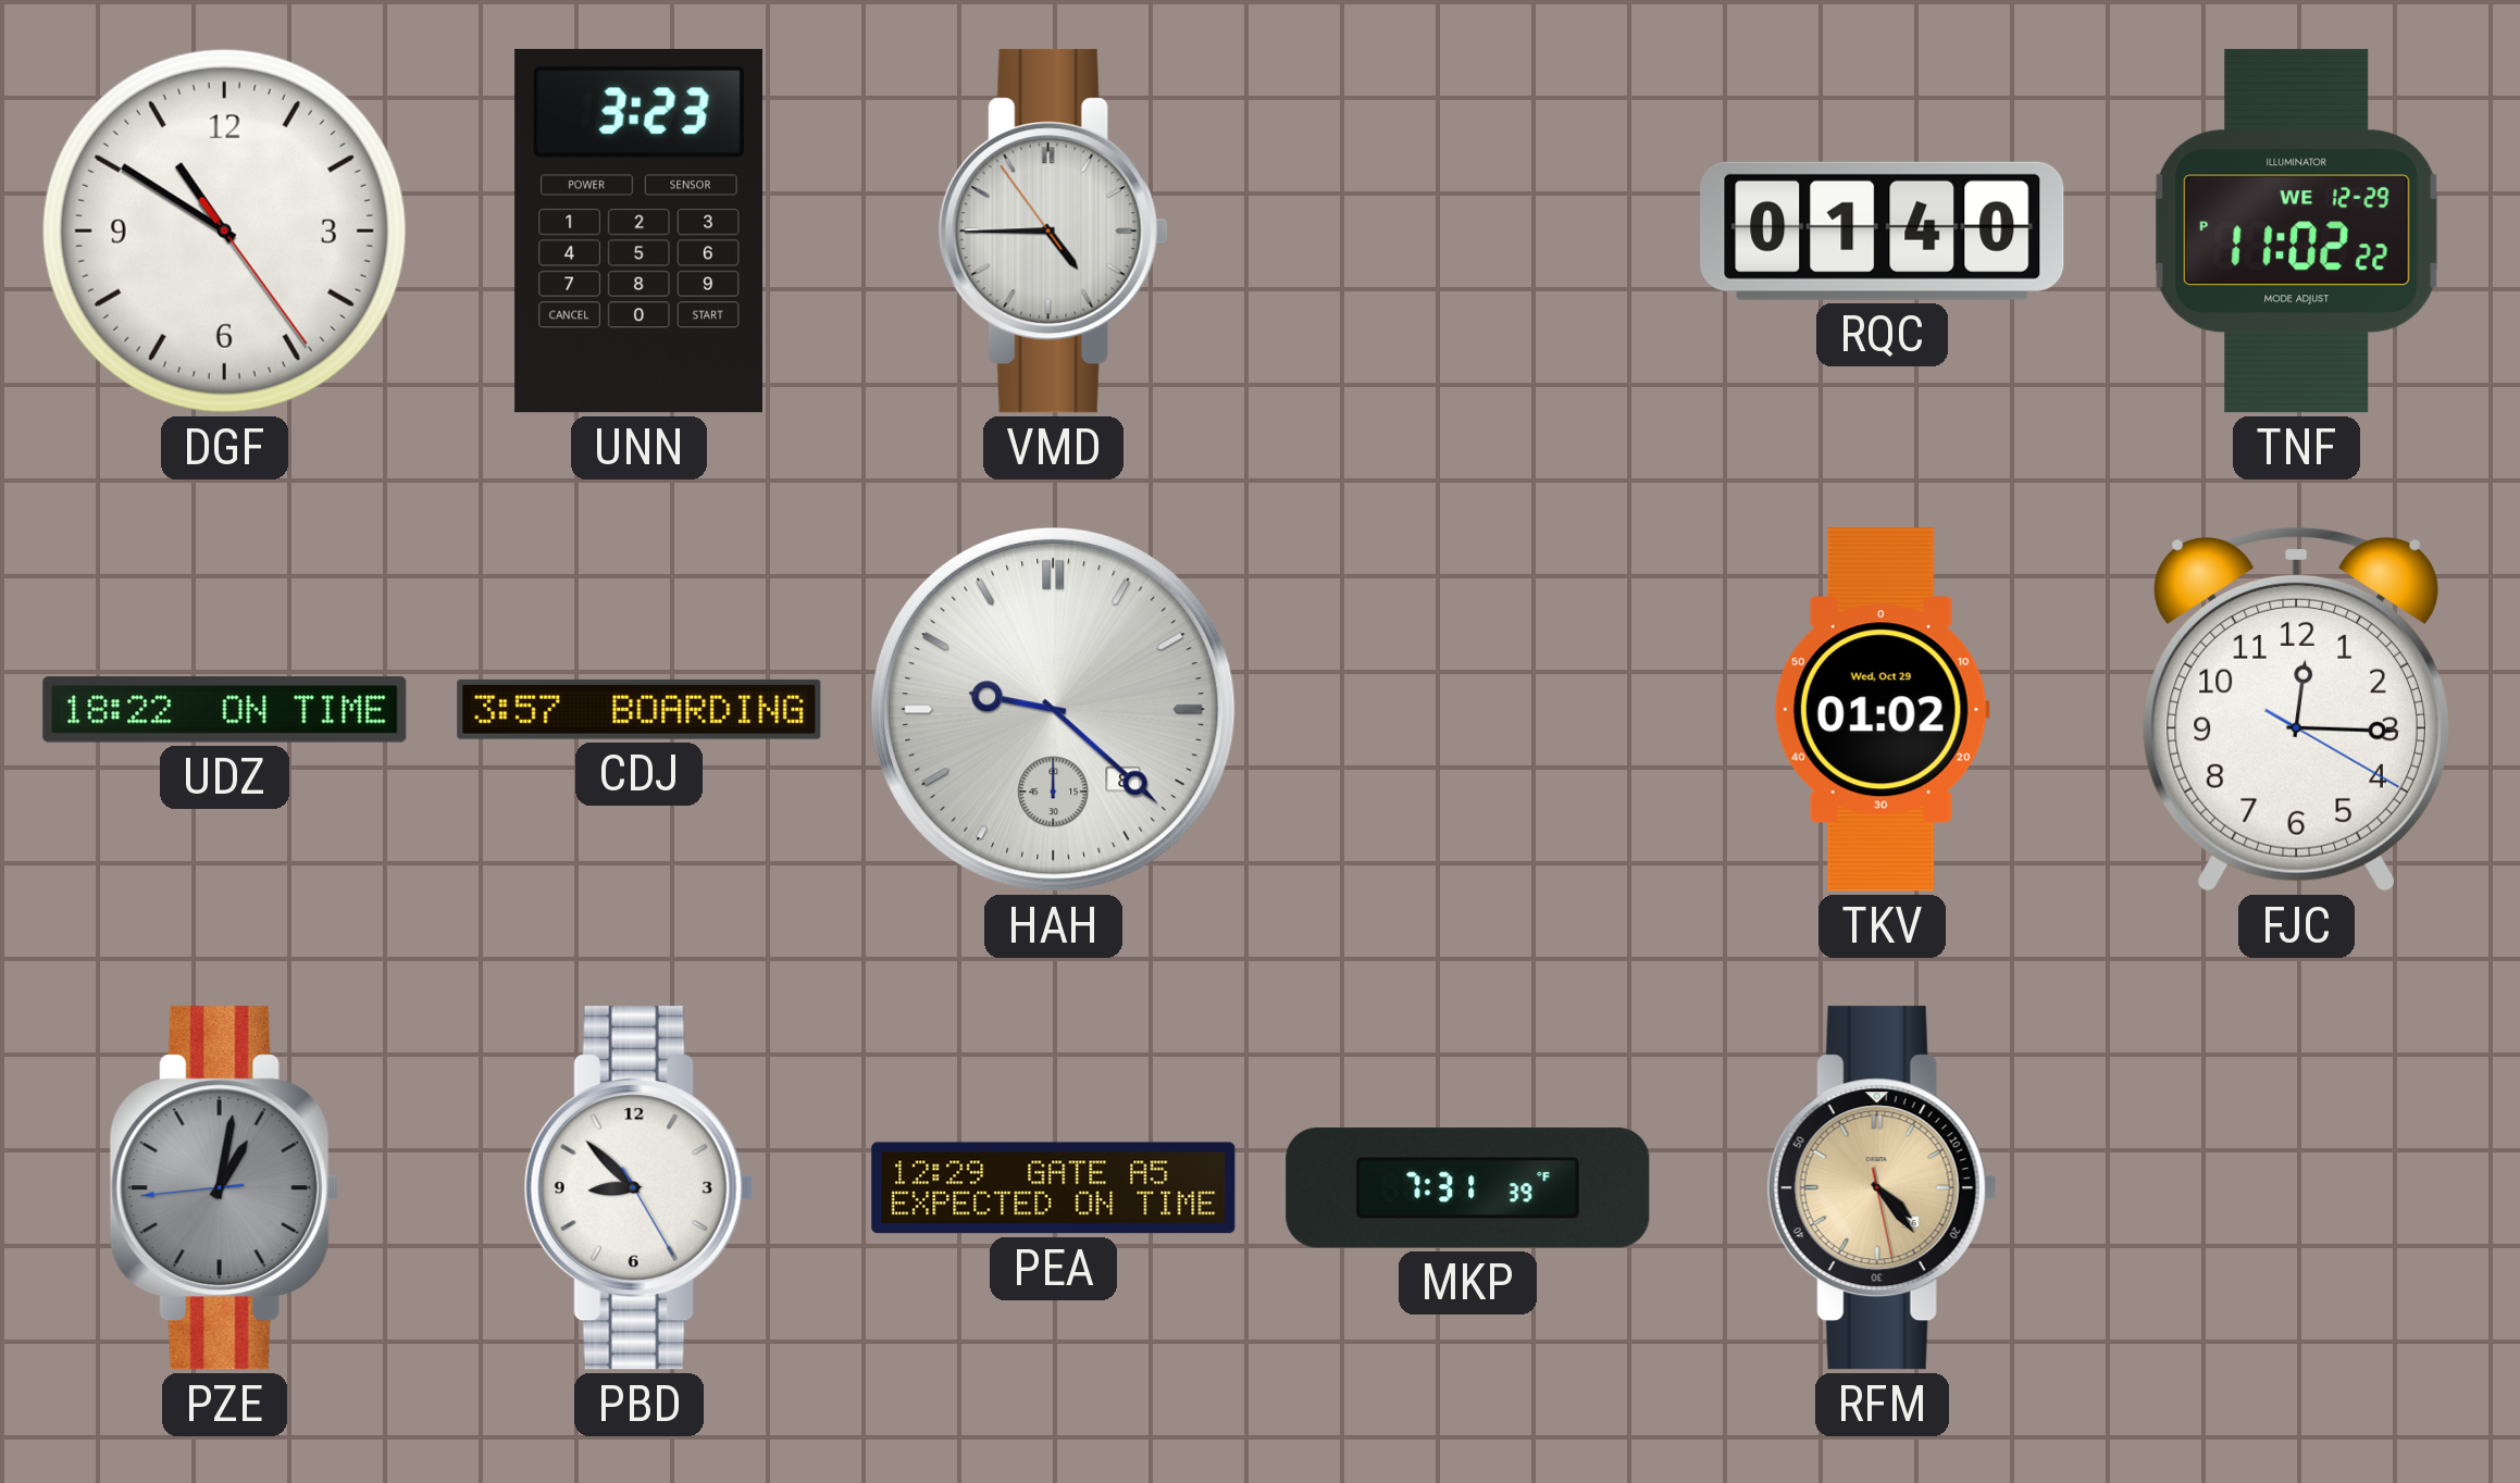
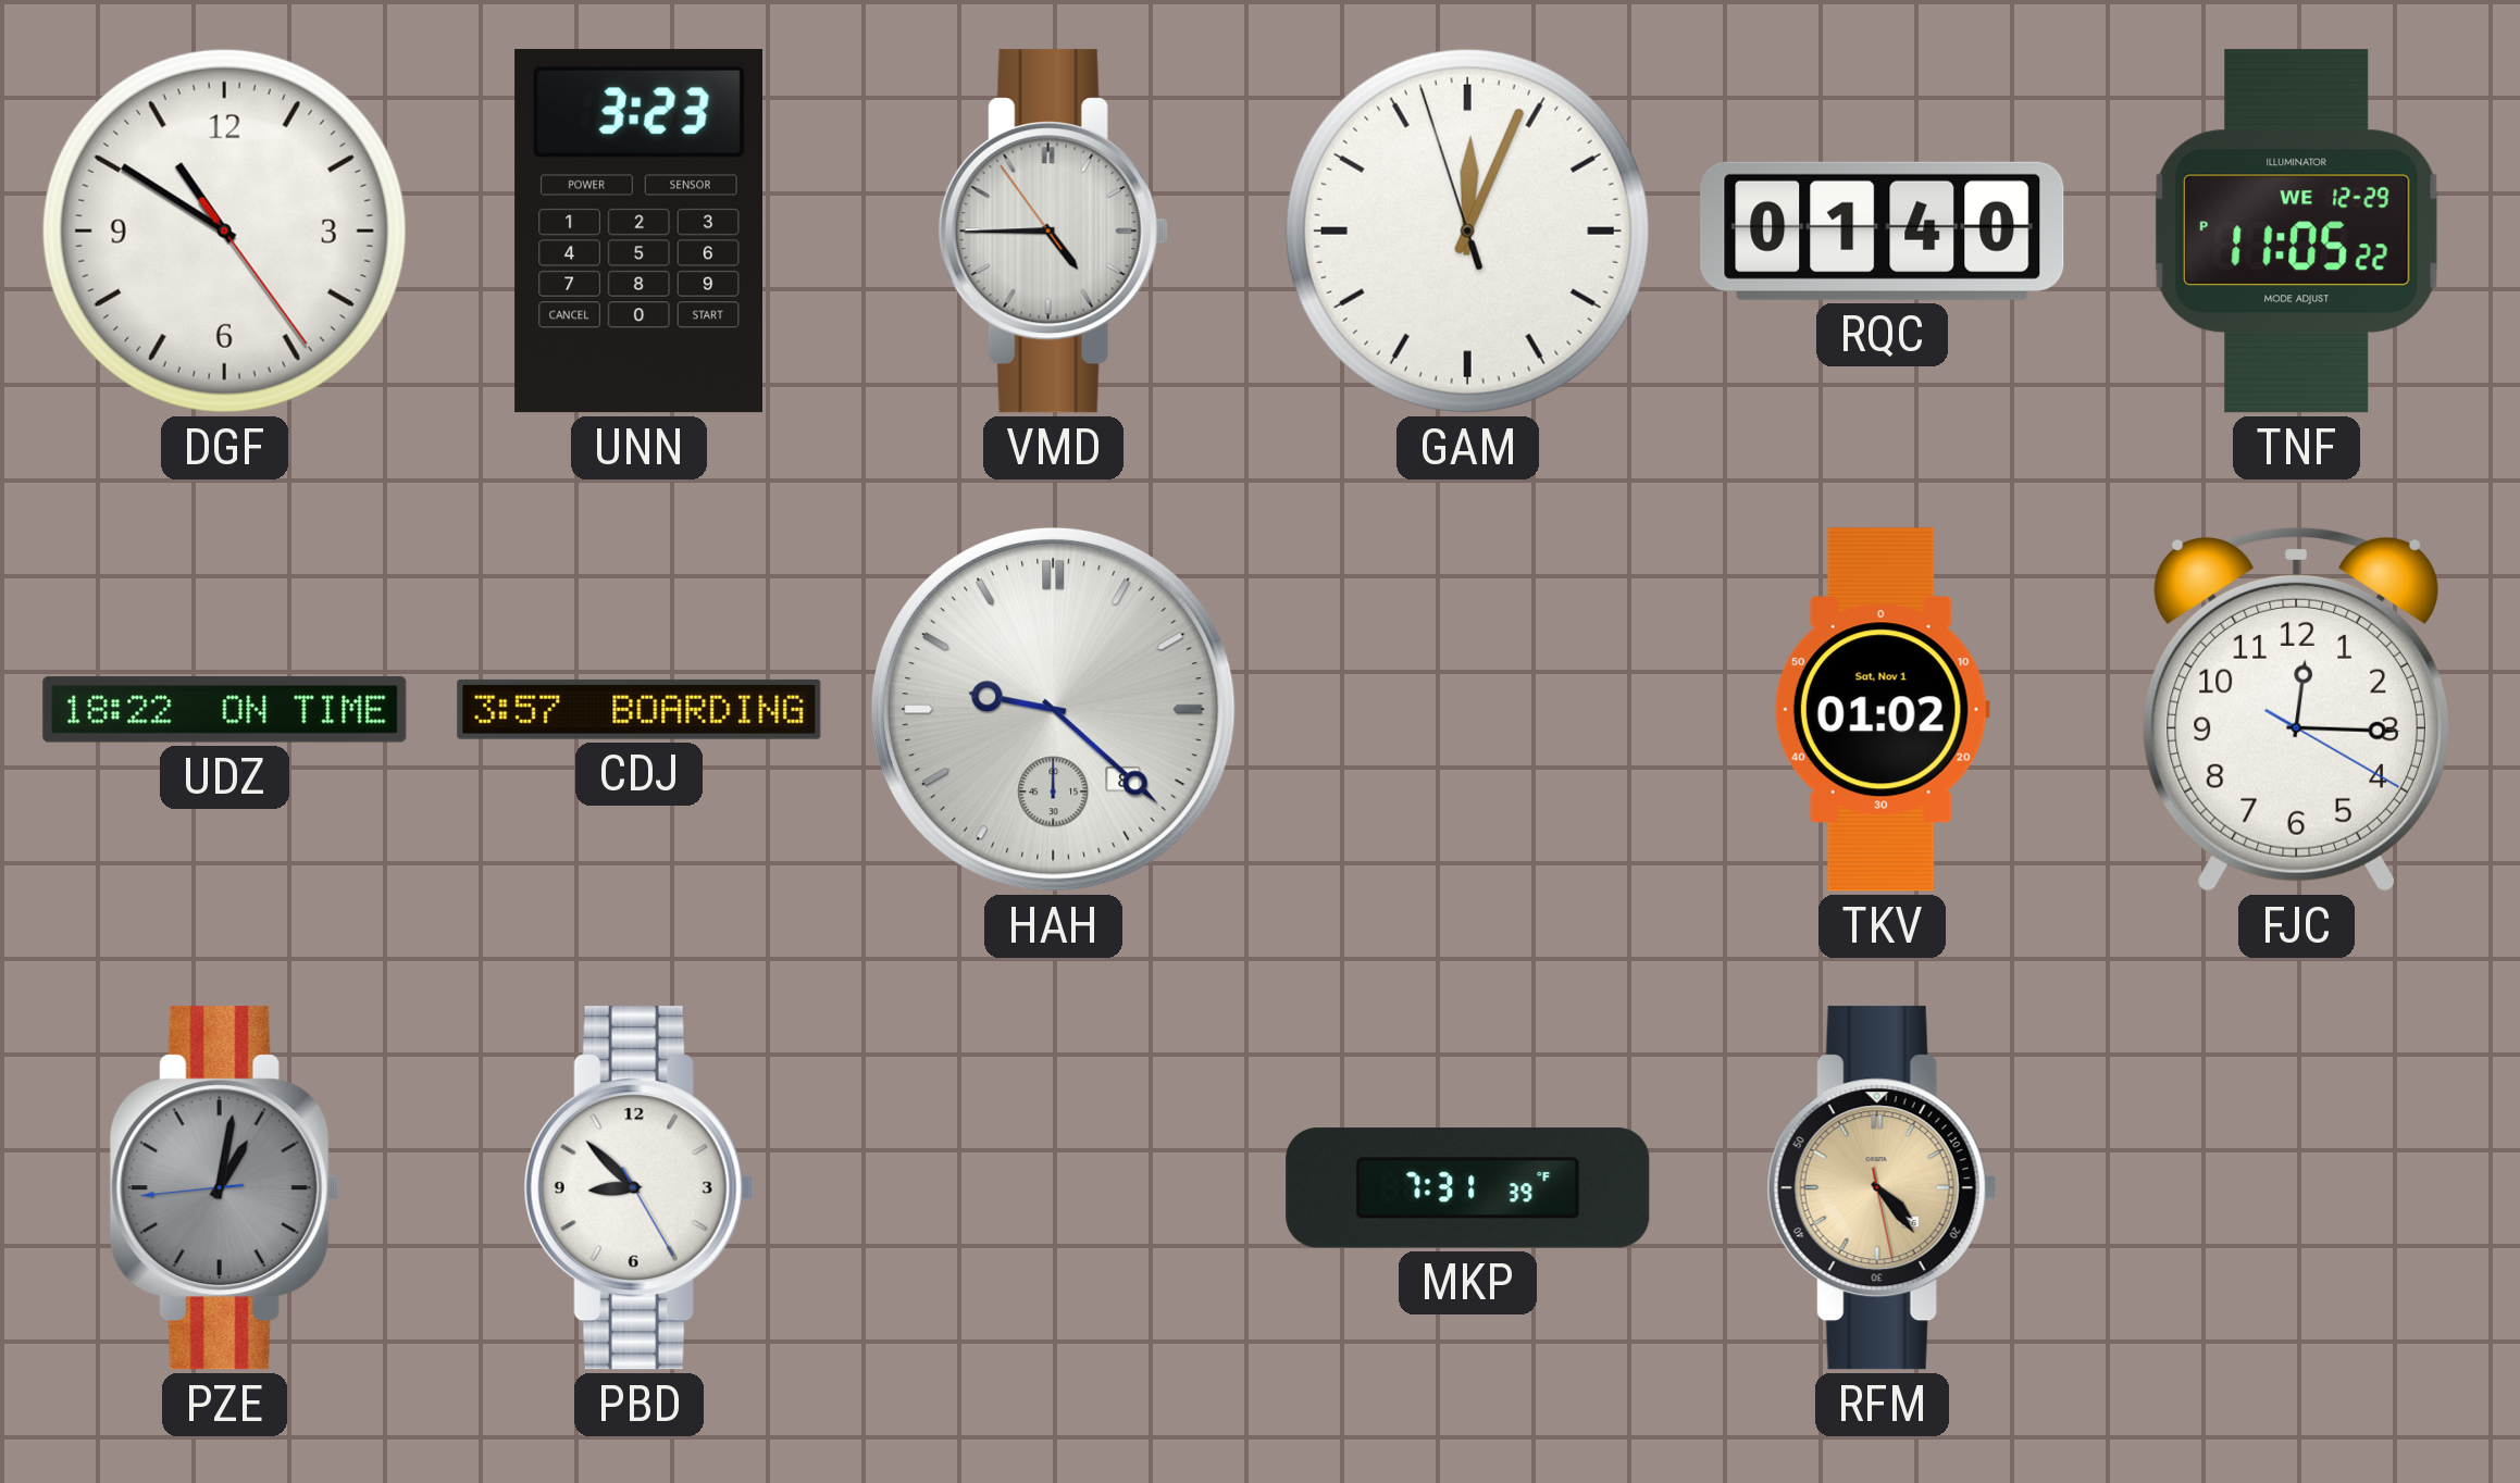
GAM: none -> 12:03 (1467, 230)
TNF: 11:02 -> 11:05 (2296, 232)
TKV date: Wed, Oct 29 -> Sat, Nov 1 (1882, 710)
PEA: 12:29 -> none (1054, 1188)
